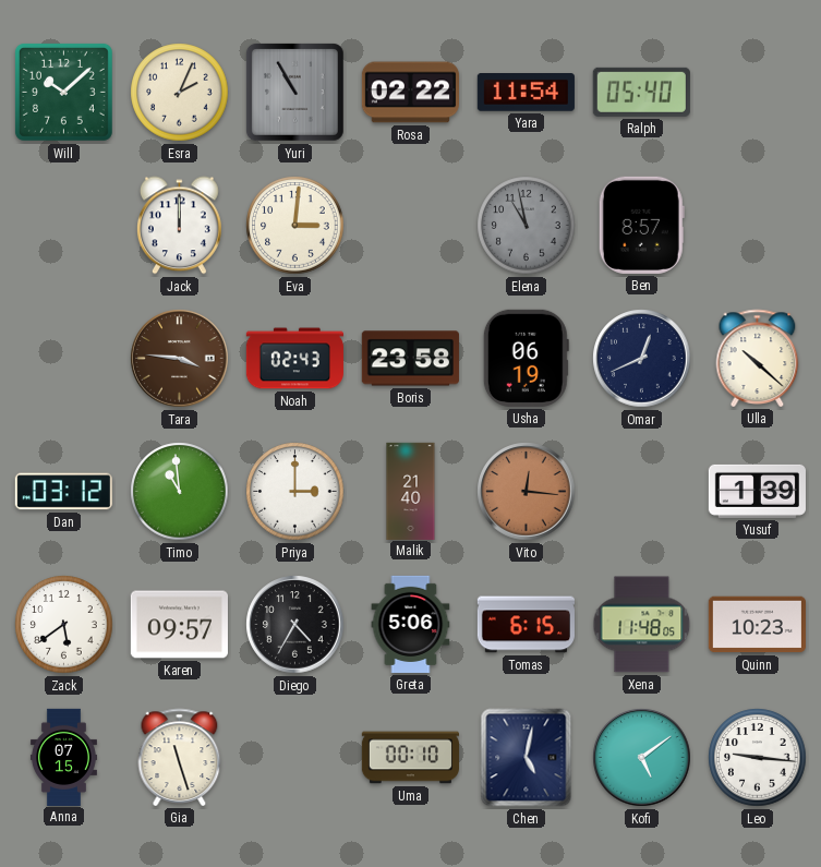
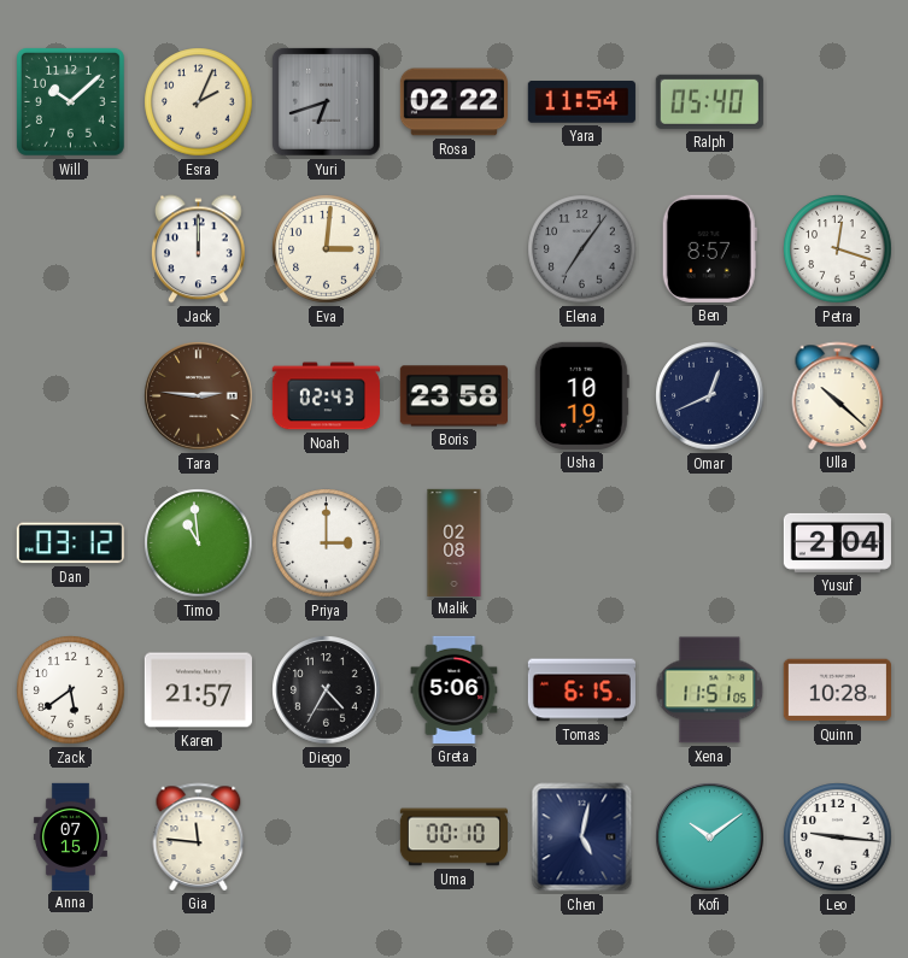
Yuri: 10:55 -> 6:42 (326, 101)
Elena: 10:58 -> 7:06 (582, 249)
Petra: none -> 12:18 (838, 249)
Tara: 3:46 -> 2:46 (199, 396)
Usha: 06:19 -> 10:19 (581, 395)
Malik: 21:40 -> 02:08 (455, 542)
Vito: 12:16 -> none (527, 492)
Yusuf: 1:39 -> 2:04 (837, 542)
Karen: 09:57 -> 21:57 (198, 690)
Xena: 11:48 -> 11:51 (710, 690)
Quinn: 10:23 -> 10:28 (837, 690)
Gia: 11:27 -> 11:46 (199, 836)
Kofi: 5:09 -> 10:09 (710, 837)
